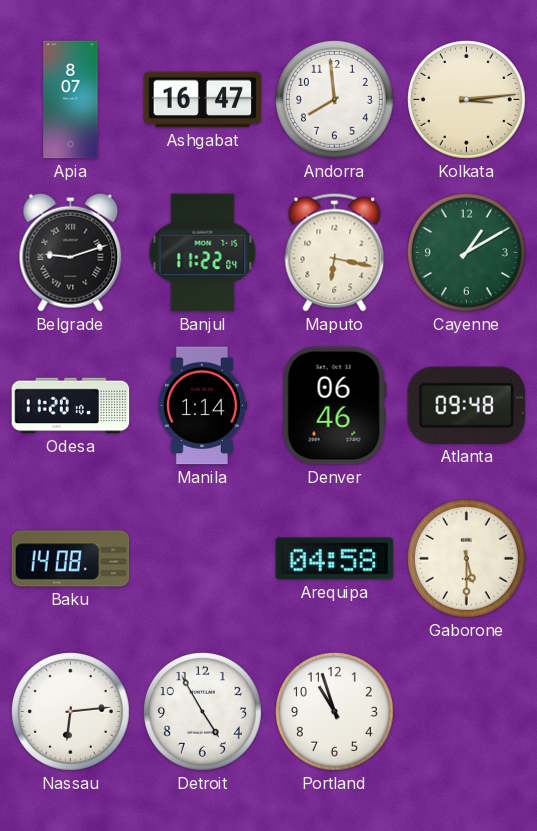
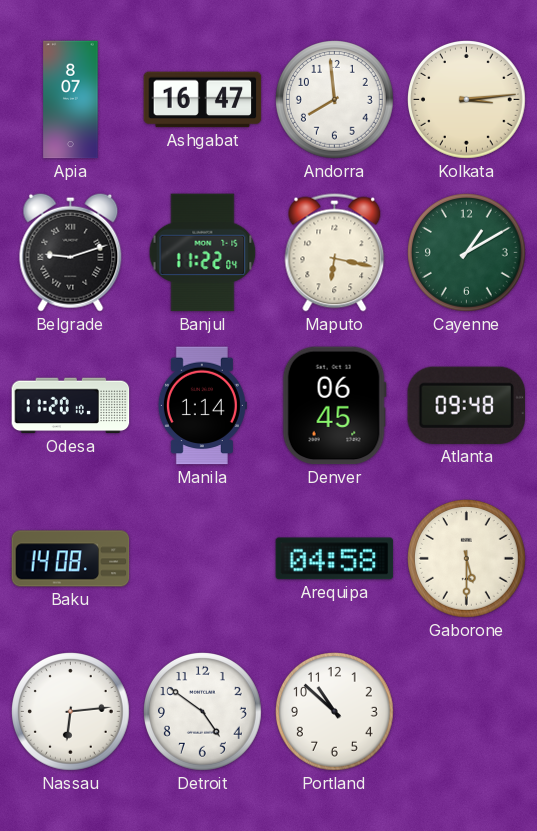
Denver: 06:46 -> 06:45 (334, 406)
Detroit: 4:55 -> 4:51 (203, 712)
Portland: 10:57 -> 10:52 (335, 712)
